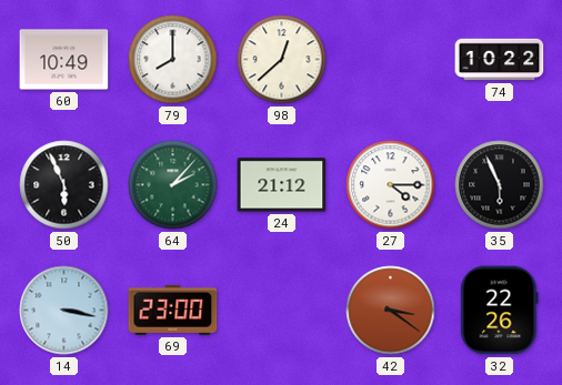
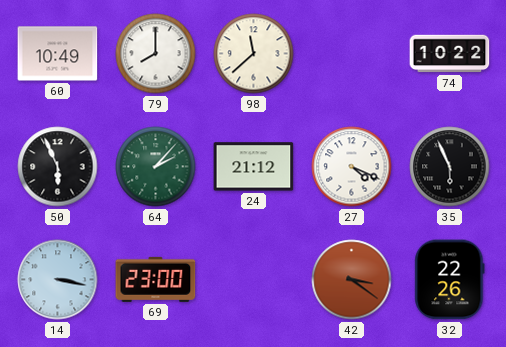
98: 12:38 -> 11:38 (254, 54)
27: 4:15 -> 4:19 (352, 167)
